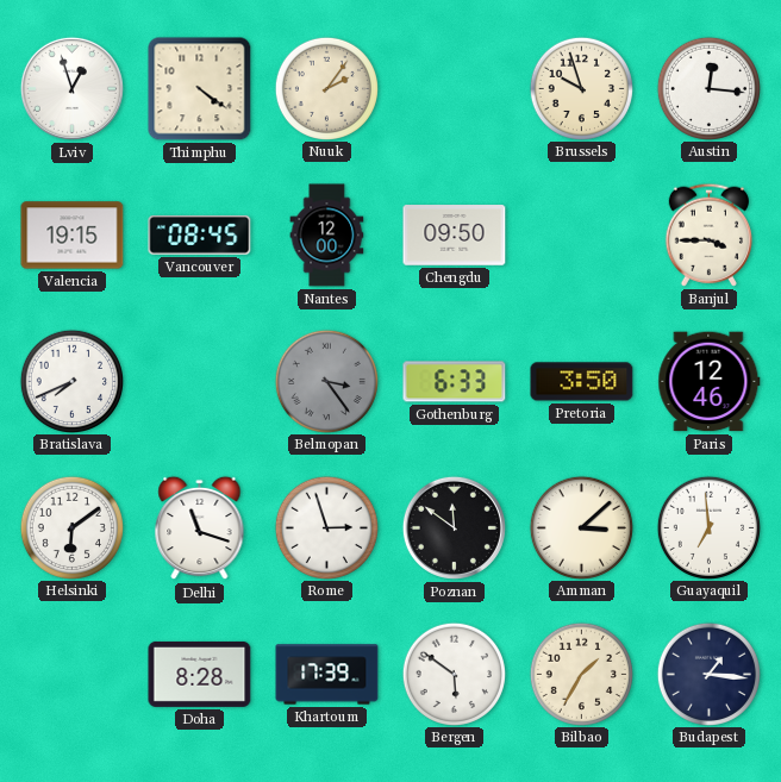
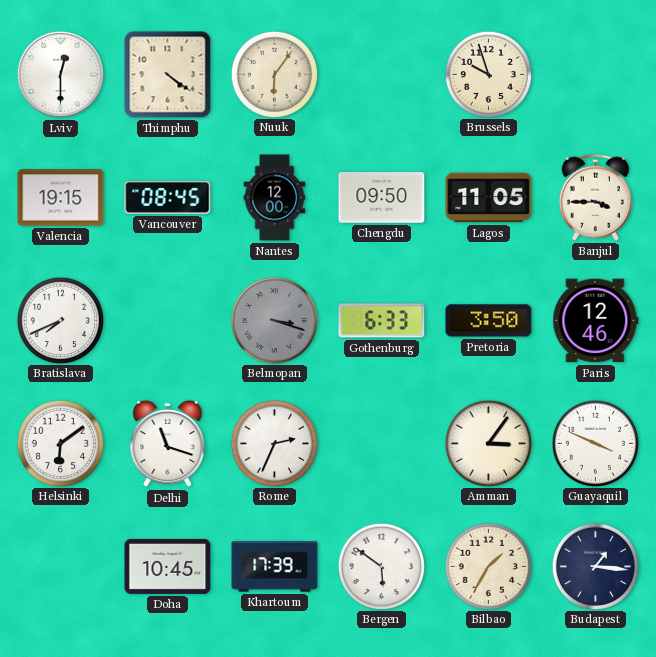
Lviv: 12:57 -> 12:30 (60, 74)
Nuuk: 2:06 -> 6:06 (274, 74)
Austin: 12:16 -> none (708, 88)
Lagos: none -> 11:05 (489, 198)
Belmopan: 3:24 -> 3:18 (274, 320)
Rome: 2:57 -> 2:34 (274, 443)
Poznan: 11:51 -> none (454, 527)
Amman: 3:08 -> 3:06 (488, 443)
Guayaquil: 6:59 -> 3:49 (595, 443)
Doha: 8:28 -> 10:45 (168, 566)
